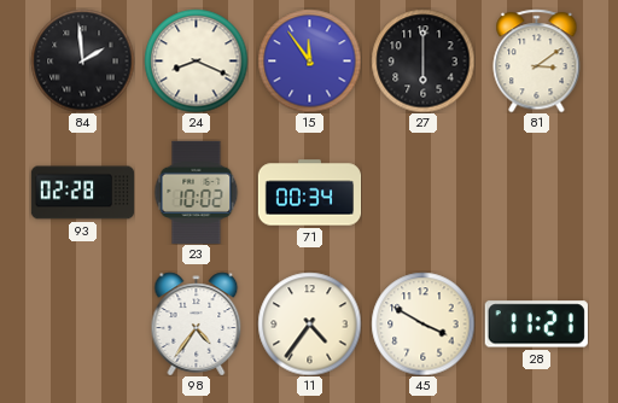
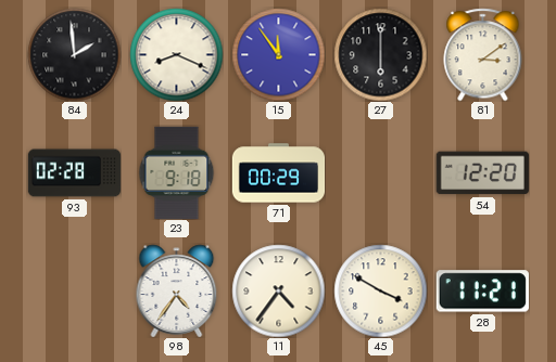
23: 10:02 -> 9:18 (177, 172)
71: 00:34 -> 00:29 (278, 173)
54: none -> 12:20 (482, 173)
